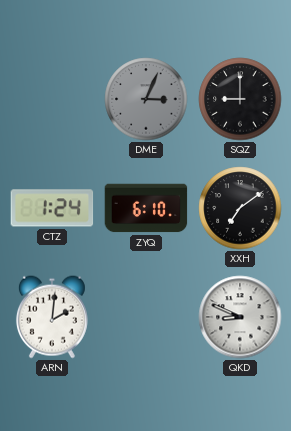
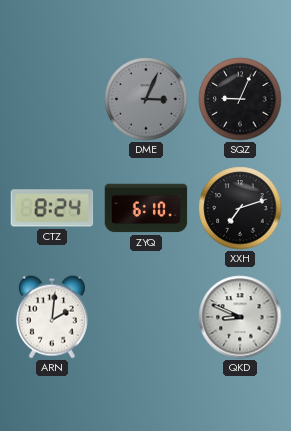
SQZ: 9:00 -> 9:04 (240, 99)
CTZ: 1:24 -> 8:24 (52, 208)
XXH: 7:09 -> 7:12 (240, 208)
